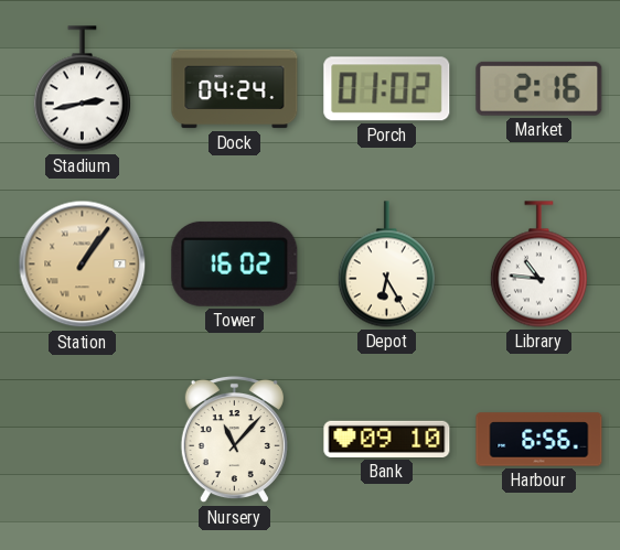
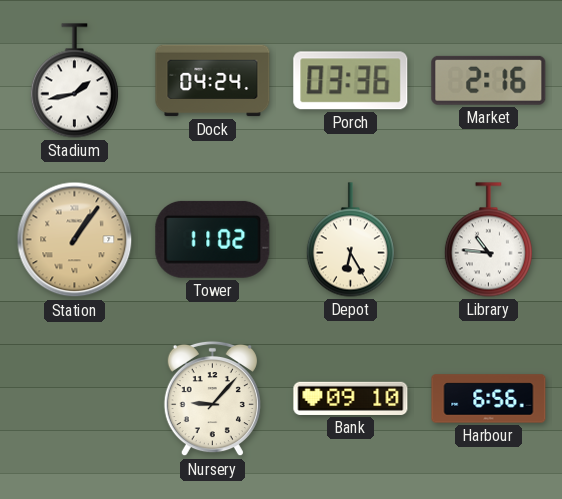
Stadium: 2:43 -> 1:43 (74, 81)
Porch: 01:02 -> 03:36 (351, 81)
Tower: 16:02 -> 11:02 (213, 239)
Nursery: 11:07 -> 9:07 (212, 399)
